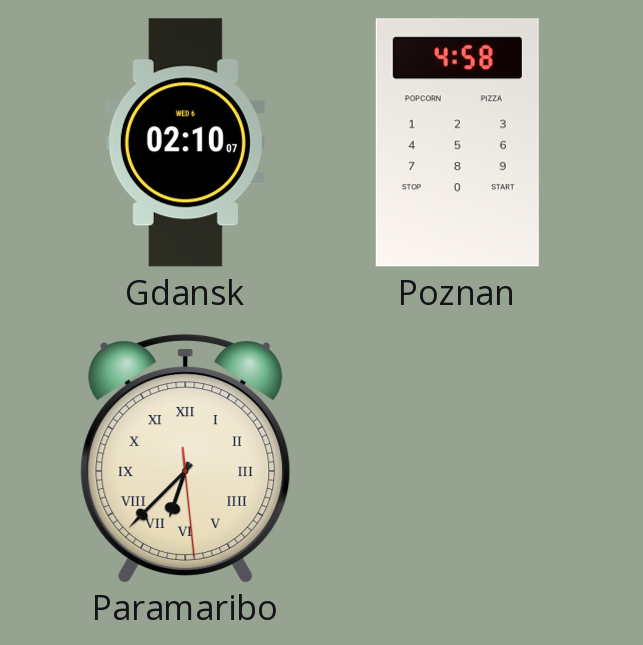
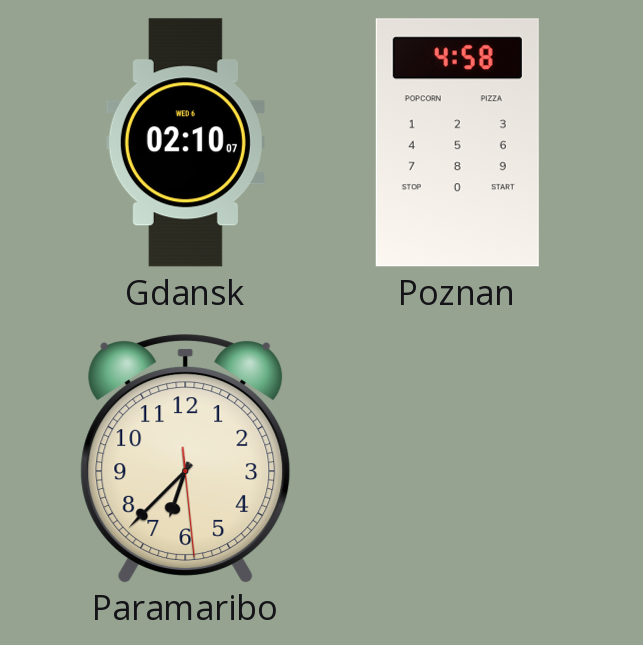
Paramaribo numerals: Roman -> Arabic (186, 458)
